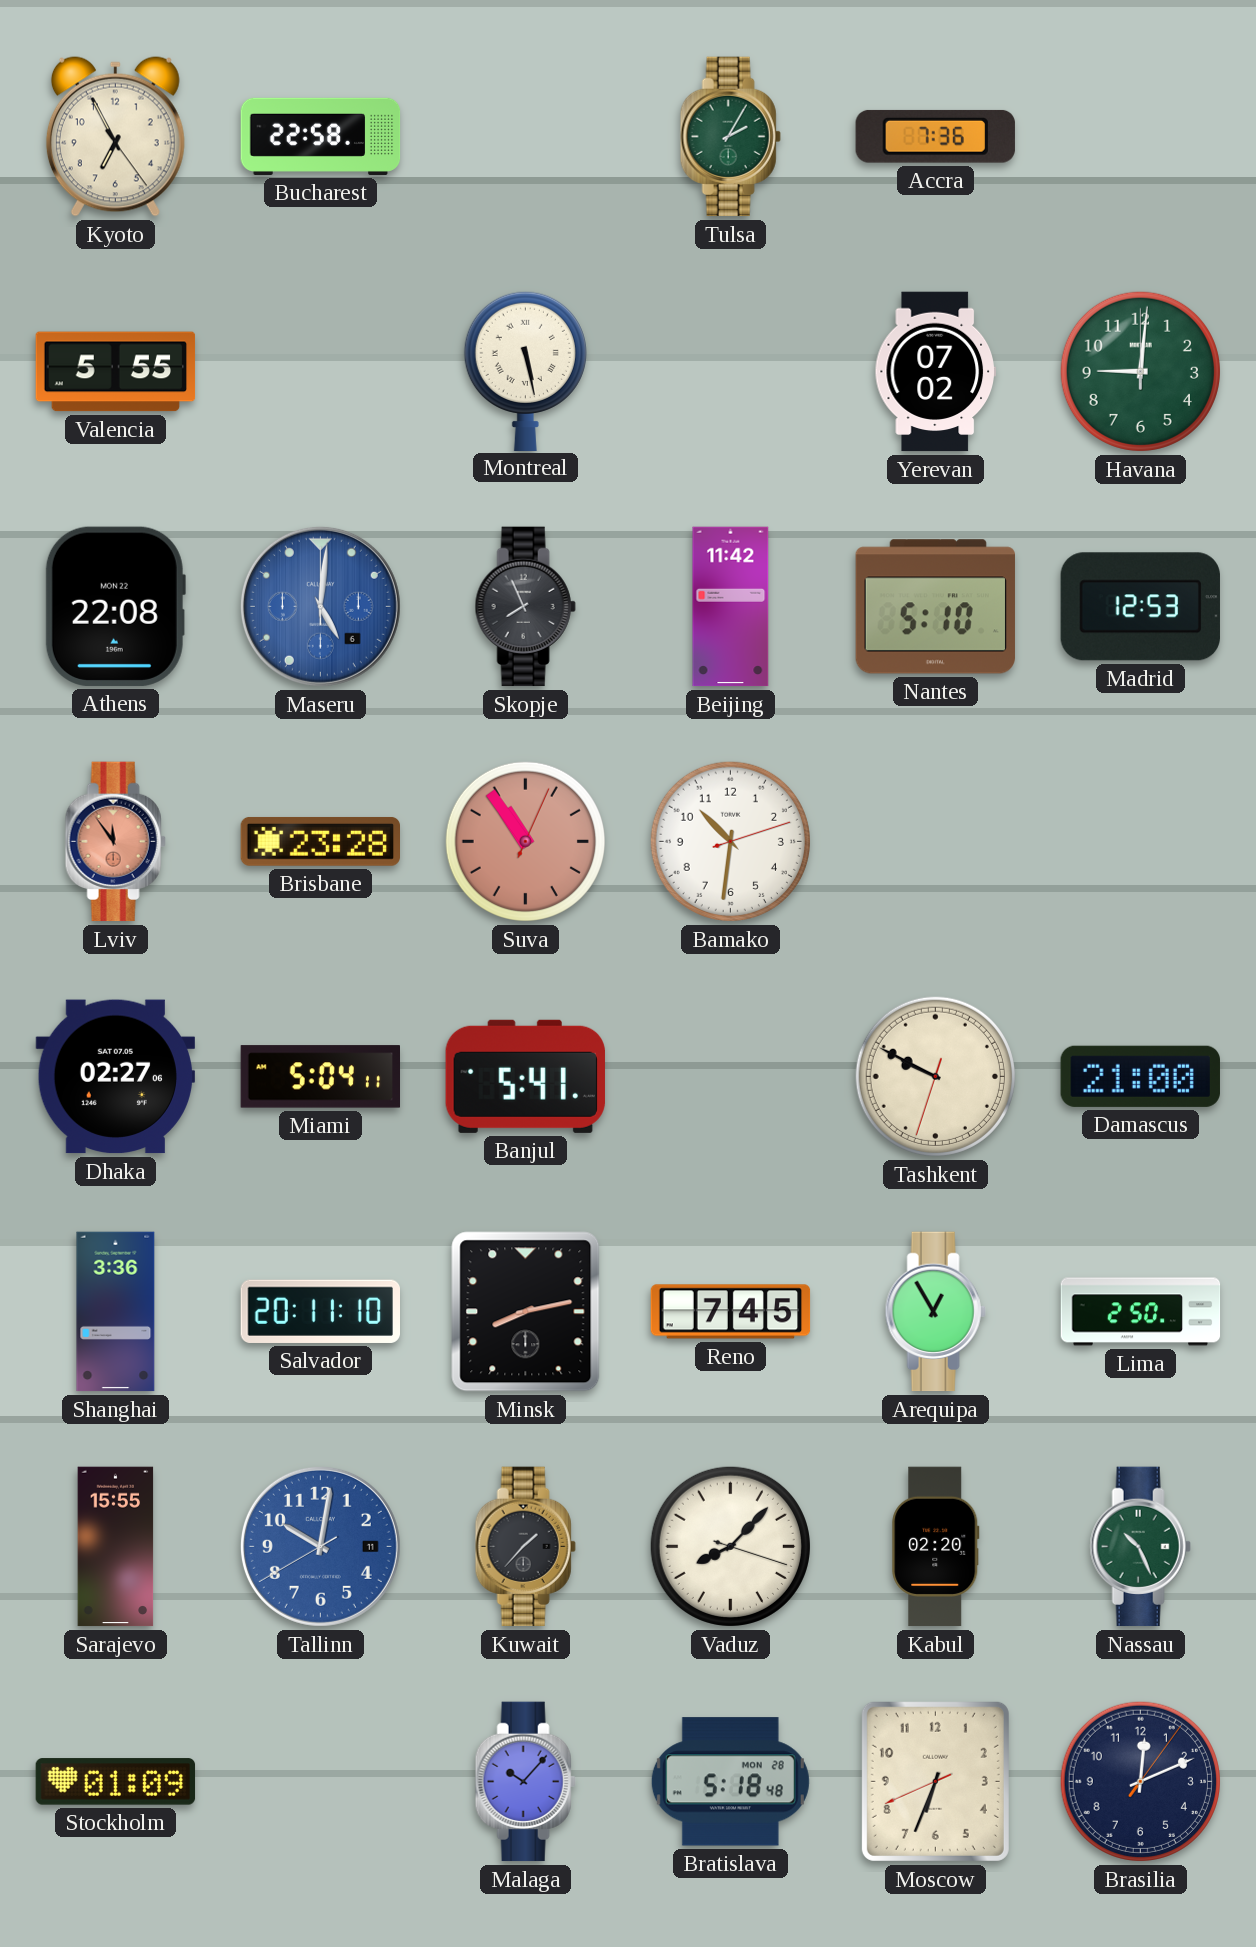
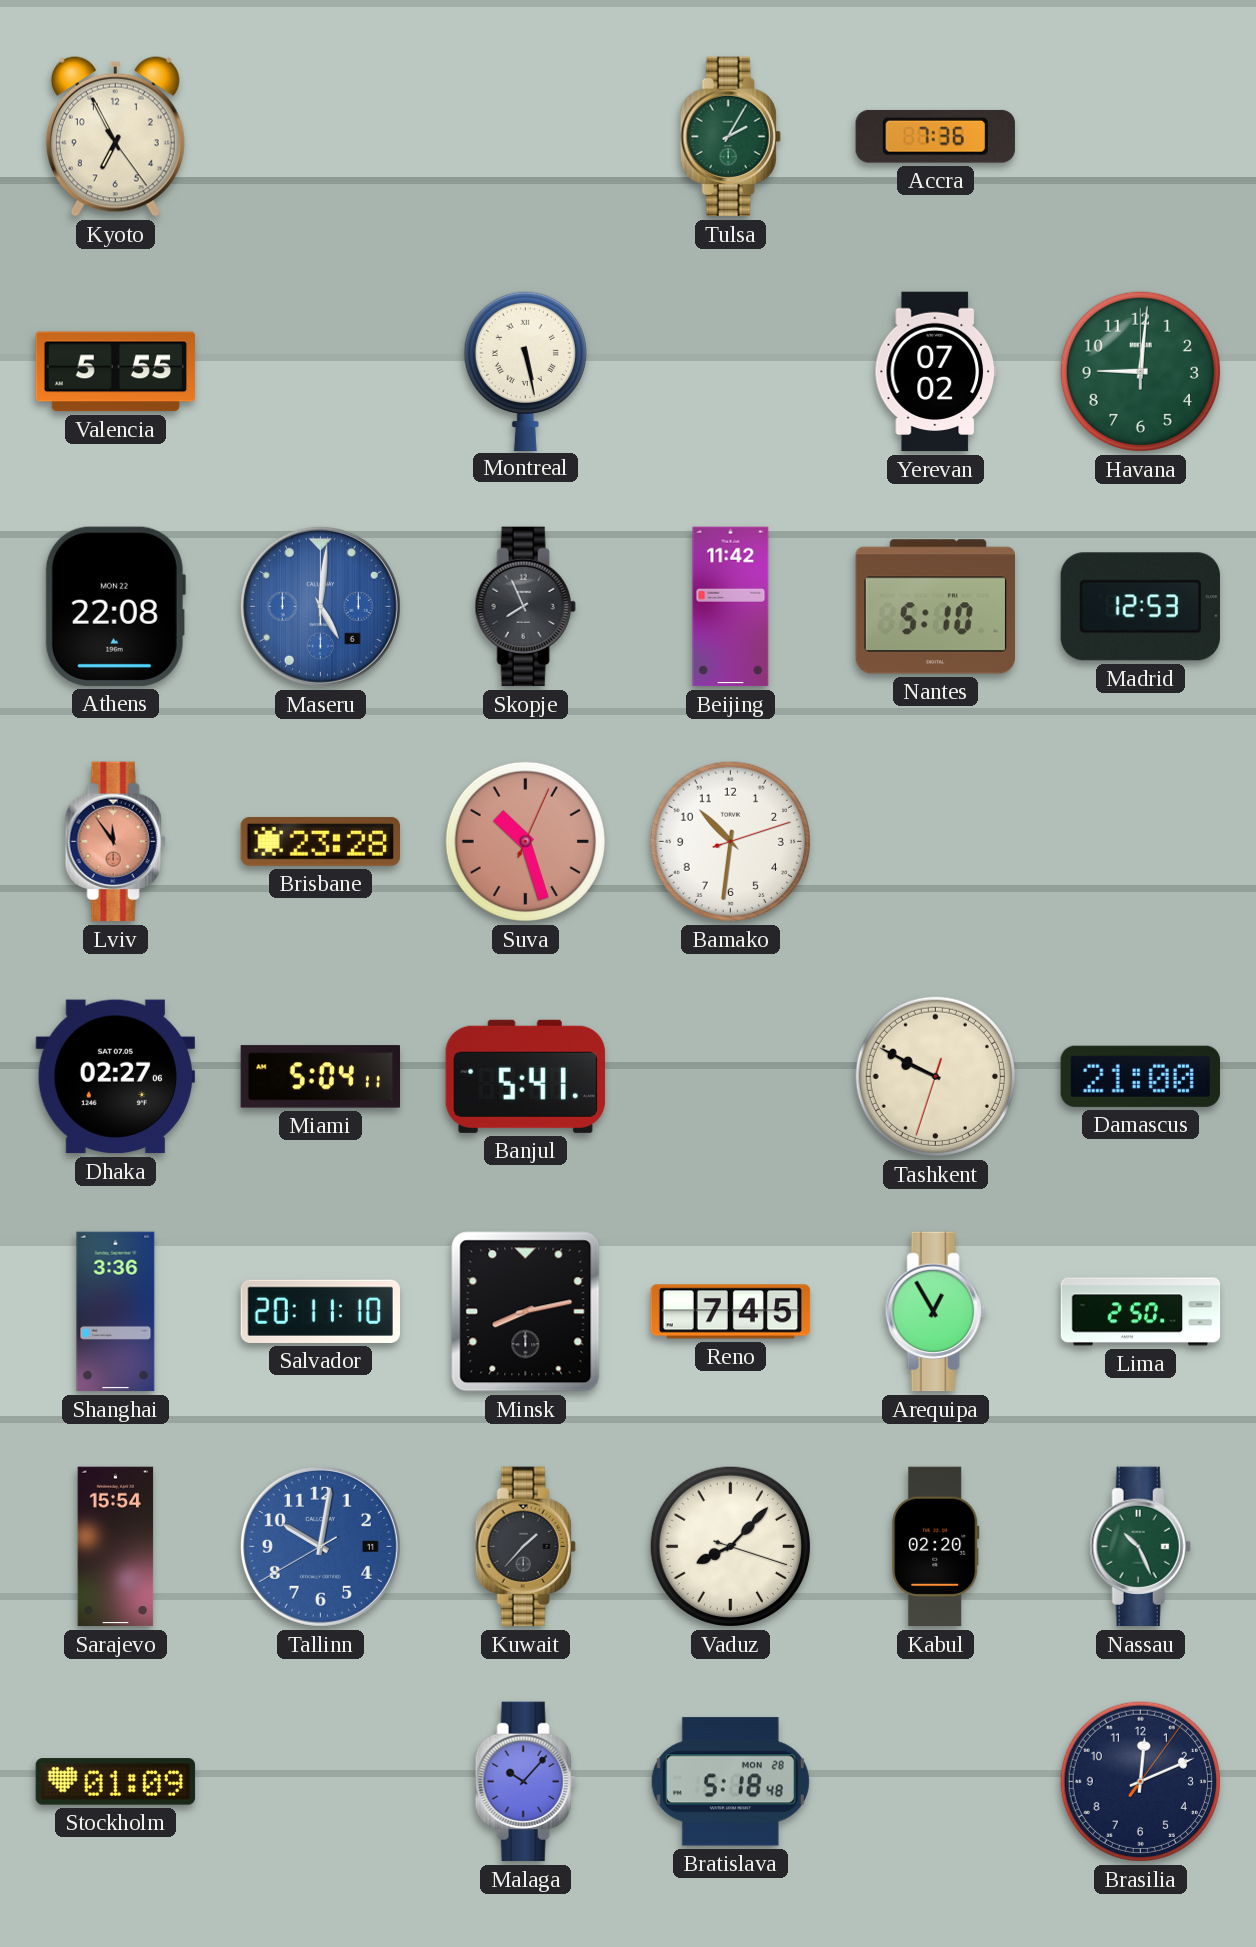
Bucharest: 22:58 -> none (321, 136)
Suva: 10:54 -> 10:27 (525, 841)
Sarajevo: 15:55 -> 15:54 (116, 1547)
Moscow: 6:33 -> none (935, 1781)
